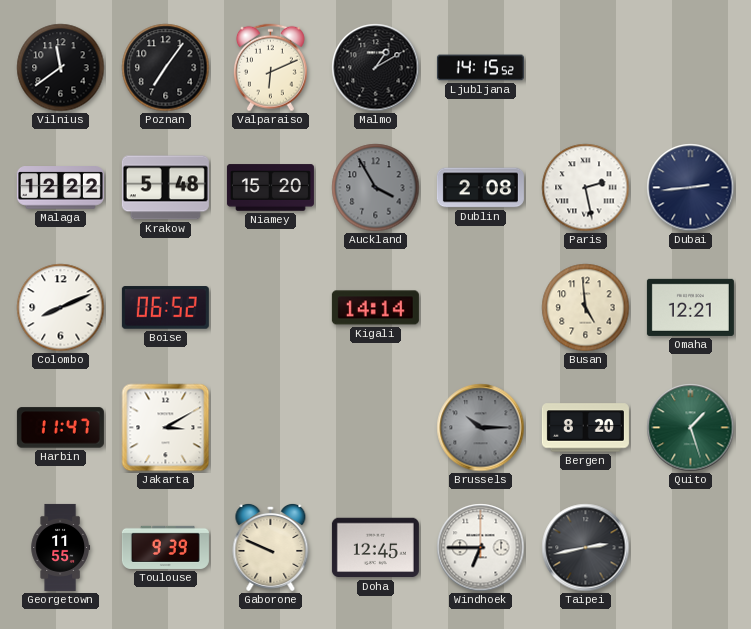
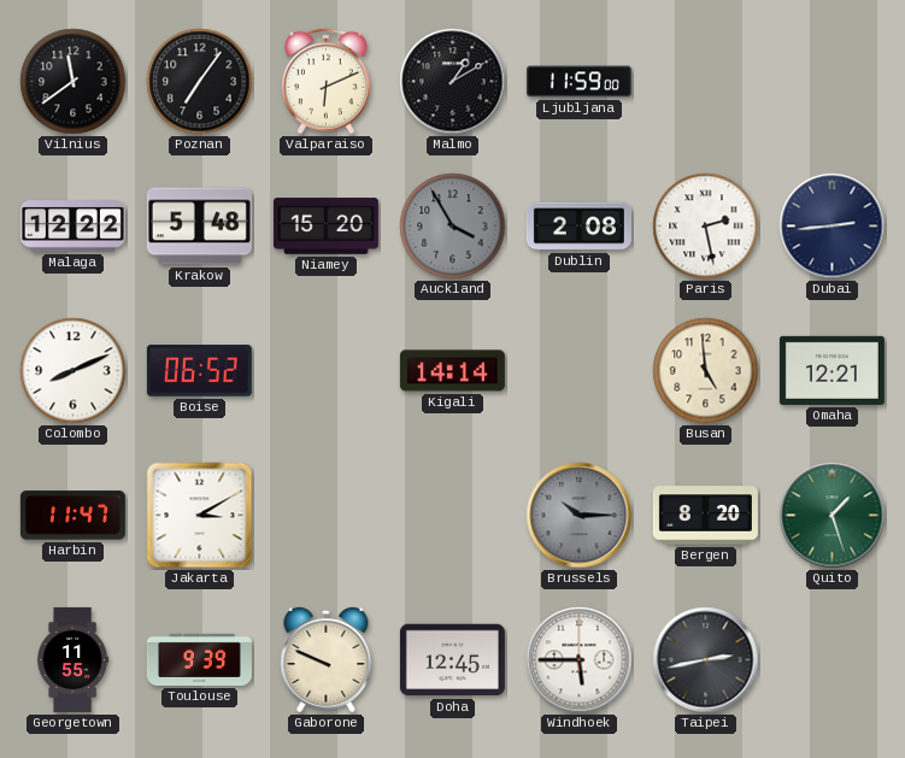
Ljubljana: 14:15 -> 11:59 (578, 82)
Windhoek: 6:45 -> 5:45 (580, 660)
